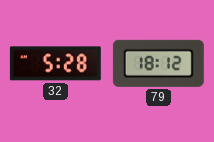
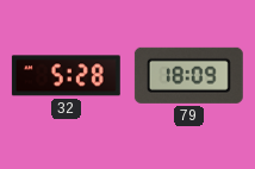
79: 18:12 -> 18:09 (188, 75)
